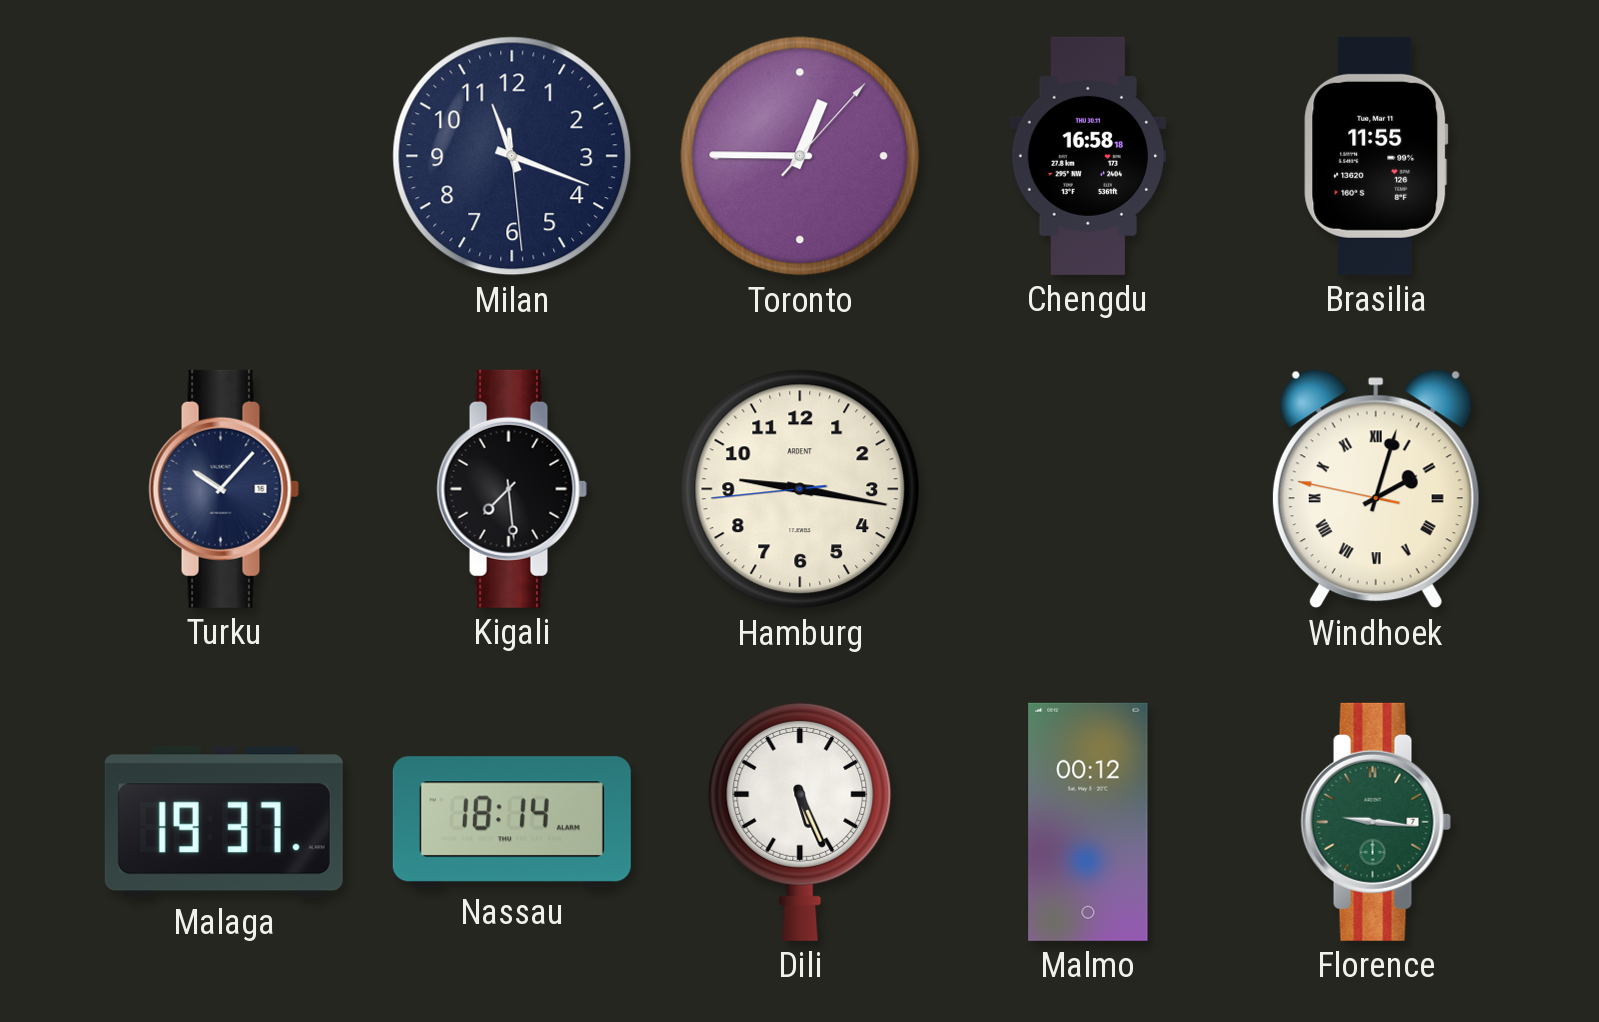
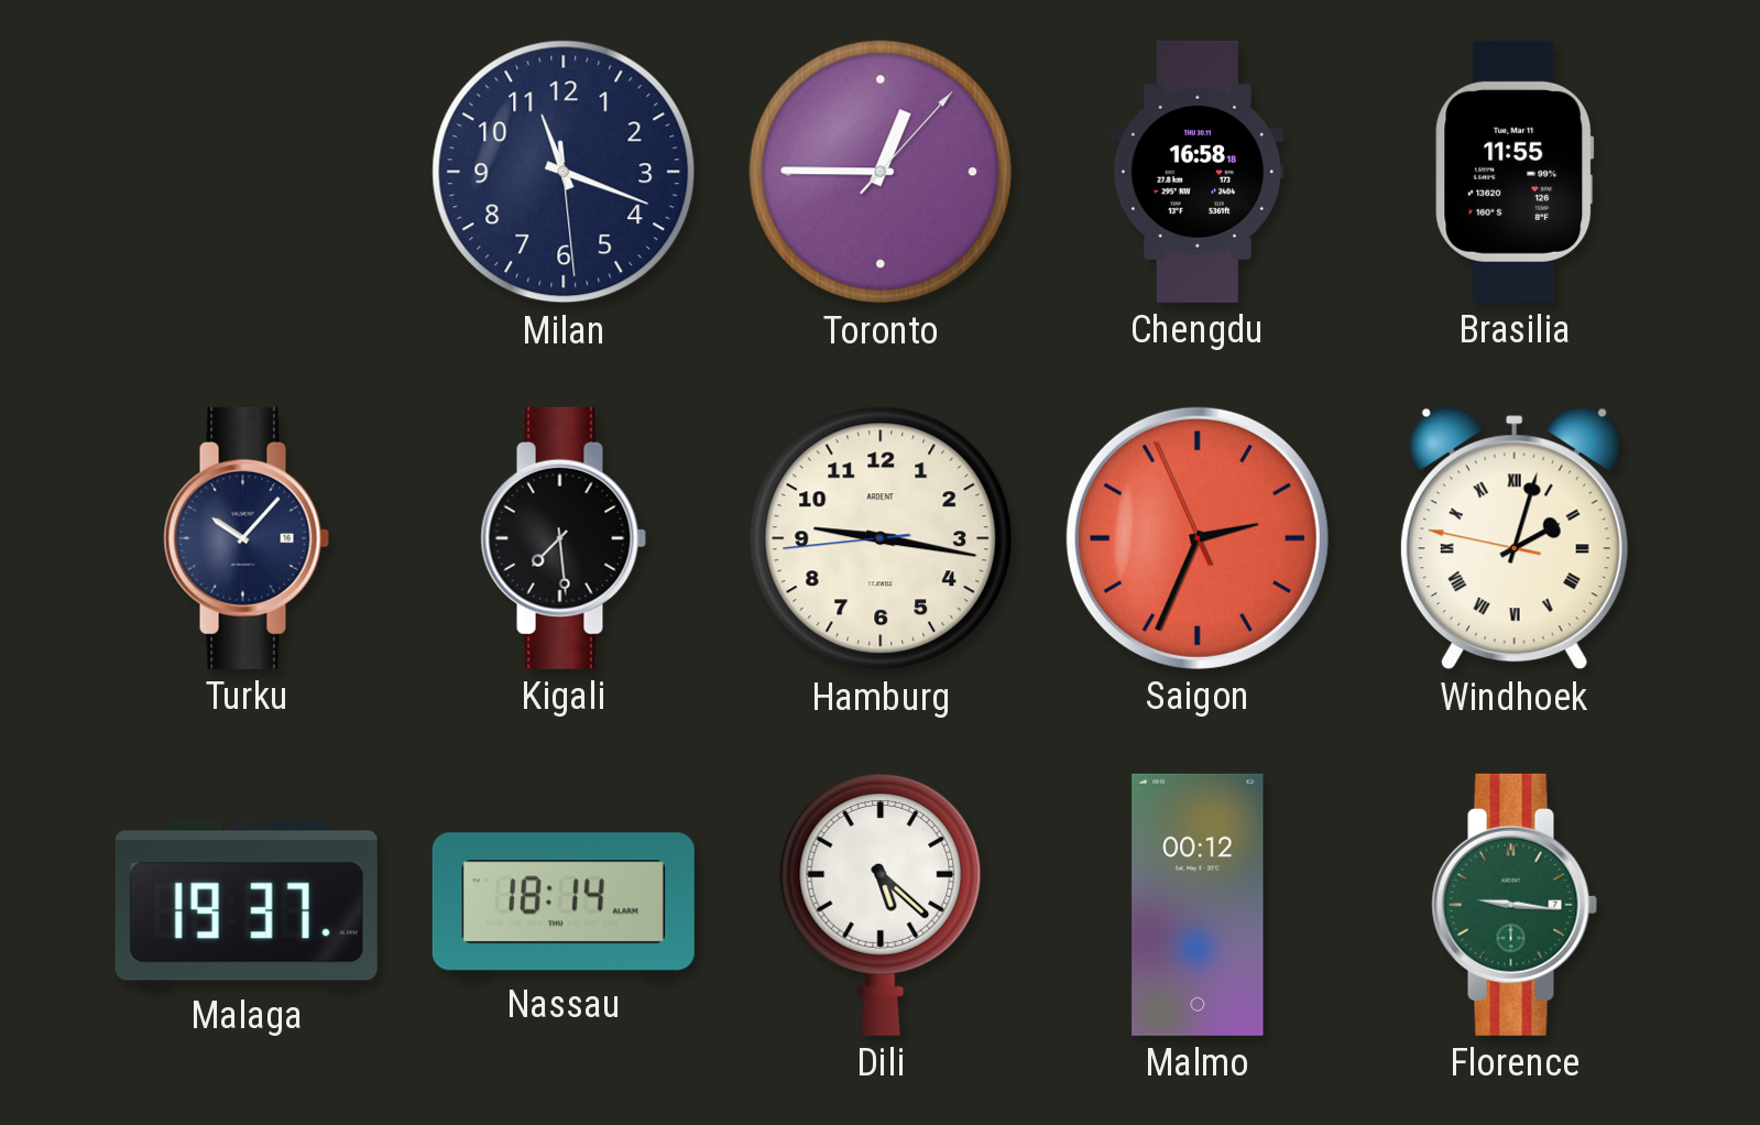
Saigon: none -> 2:33 (1198, 538)
Dili: 5:26 -> 5:22 (881, 904)
